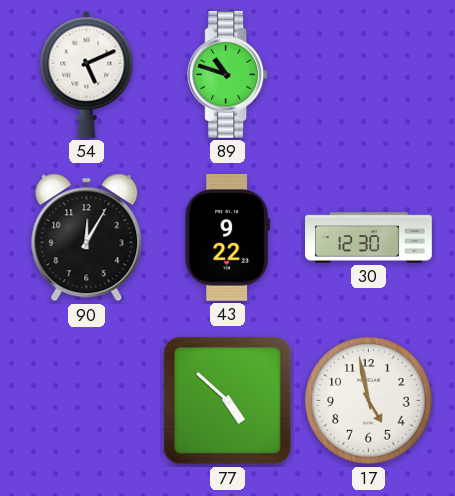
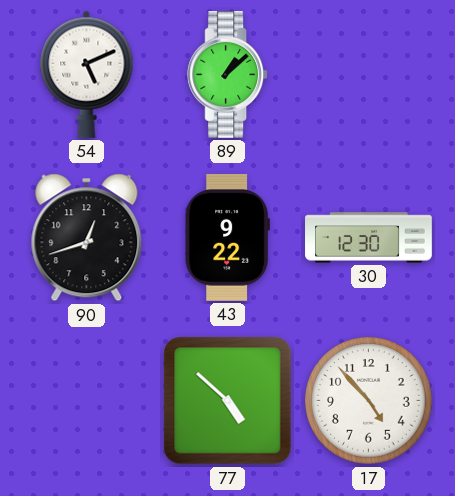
89: 10:48 -> 1:08 (228, 75)
90: 12:05 -> 12:42 (87, 238)
17: 4:58 -> 4:53 (369, 401)
